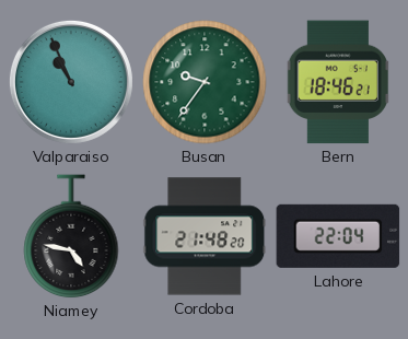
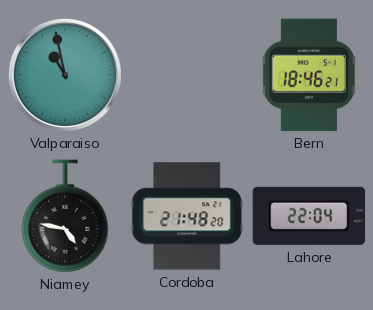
Valparaiso: 10:56 -> 10:58 (65, 75)
Busan: 9:36 -> none (205, 82)
